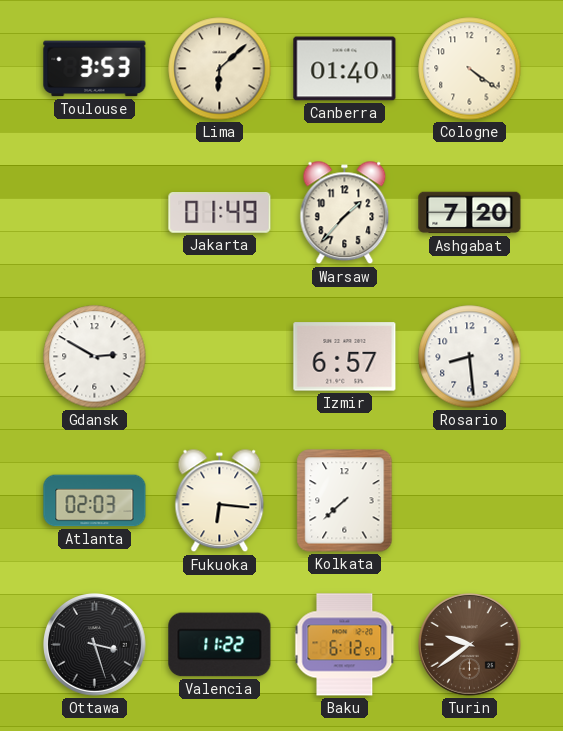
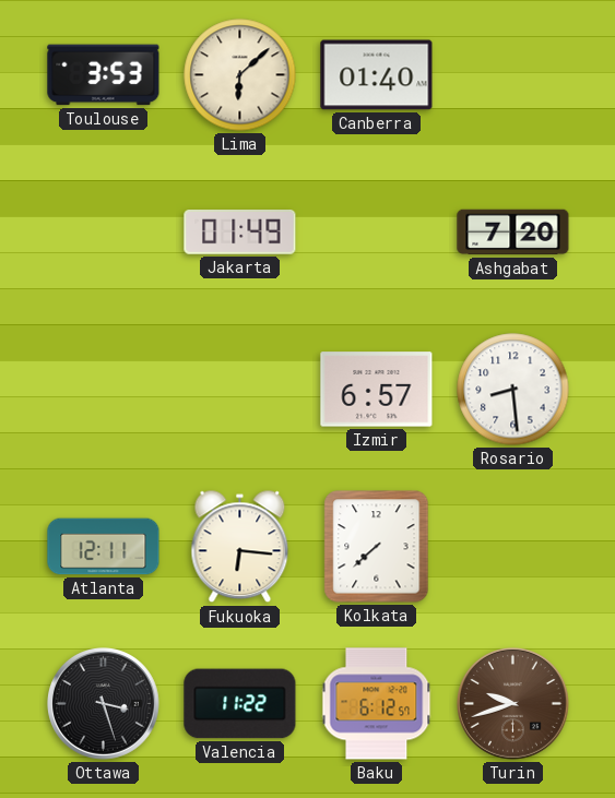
Cologne: 4:21 -> none (470, 69)
Warsaw: 1:37 -> none (345, 213)
Gdansk: 2:50 -> none (95, 357)
Atlanta: 02:03 -> 12:11 (104, 547)
Turin: 9:39 -> 9:42 (513, 704)
